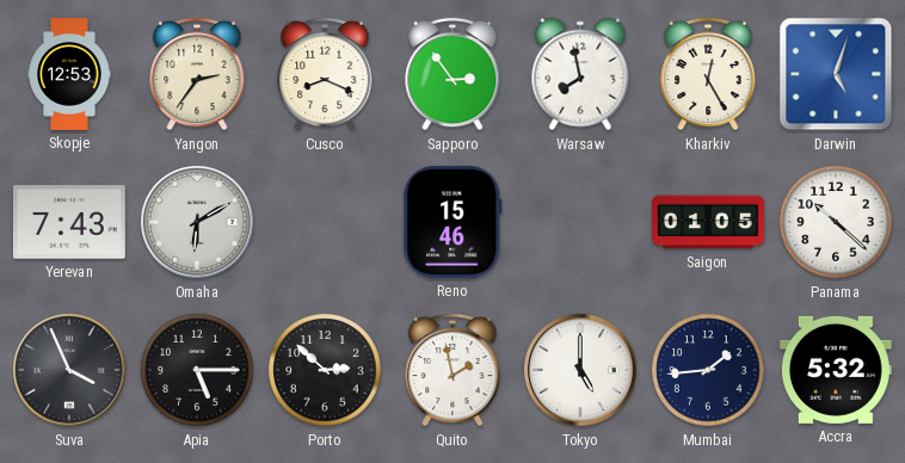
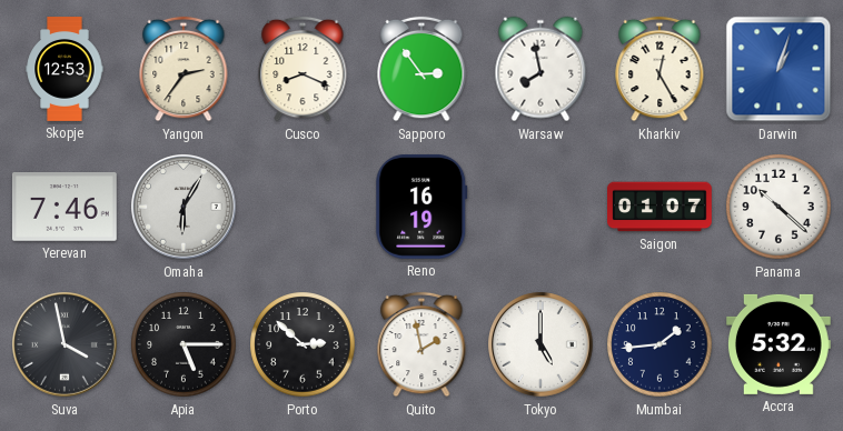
Darwin: 5:03 -> 1:03 (778, 69)
Yerevan: 7:43 -> 7:46 (65, 208)
Omaha: 6:10 -> 6:05 (185, 208)
Reno: 15:46 -> 16:19 (421, 207)
Saigon: 01:05 -> 01:07 (661, 207)
Suva: 3:56 -> 3:58 (66, 345)
